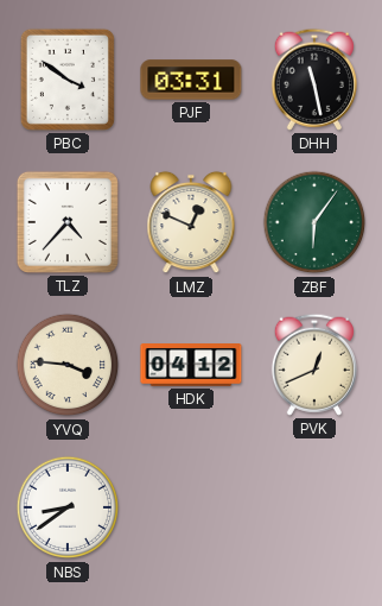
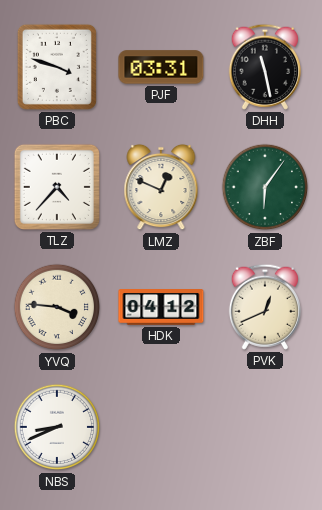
PBC: 3:51 -> 3:48 (57, 67)
NBS: 8:39 -> 8:41 (57, 427)
